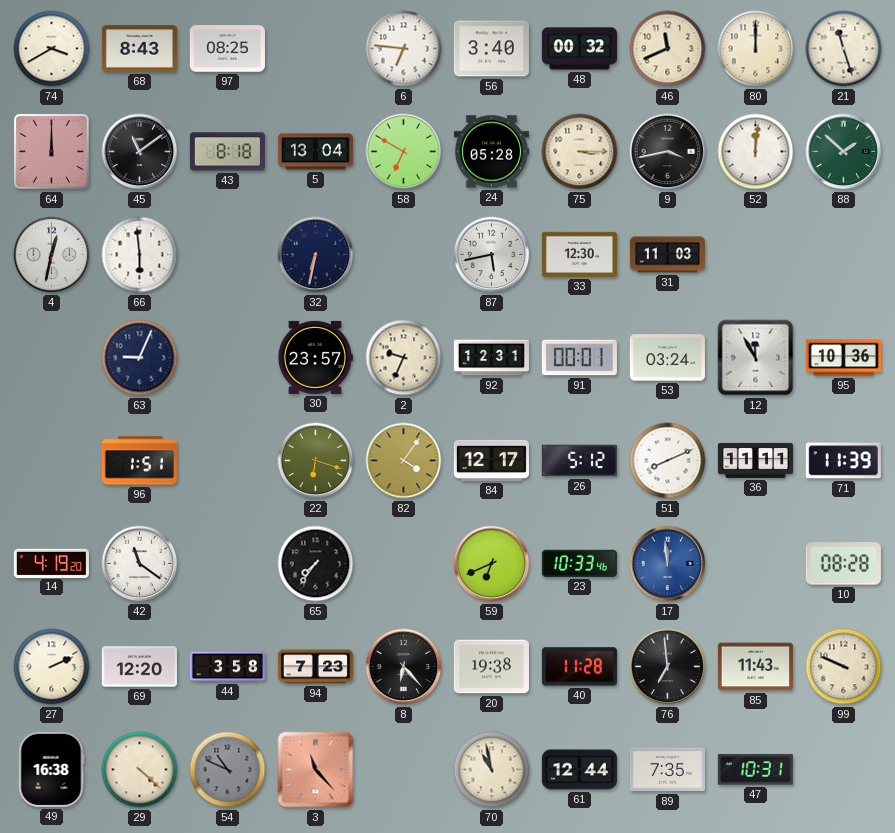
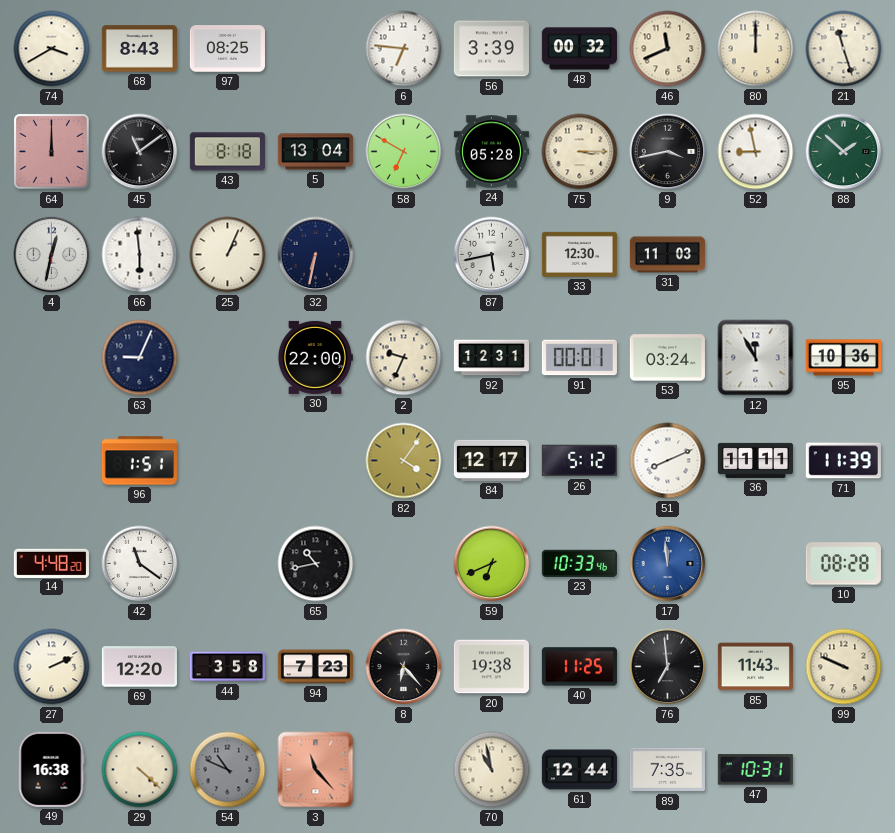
56: 3:40 -> 3:39 (491, 49)
52: 12:01 -> 8:58 (756, 152)
25: none -> 1:04 (228, 255)
30: 23:57 -> 22:00 (315, 357)
22: 6:18 -> none (316, 461)
14: 4:19 -> 4:48 (51, 563)
65: 7:36 -> 10:43 (316, 564)
40: 11:28 -> 11:25 (579, 667)
